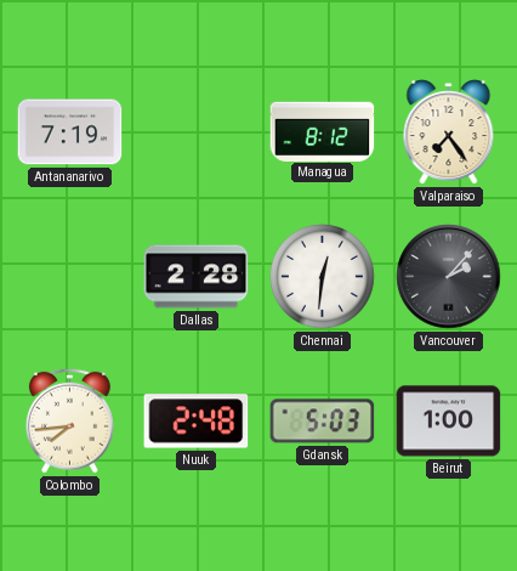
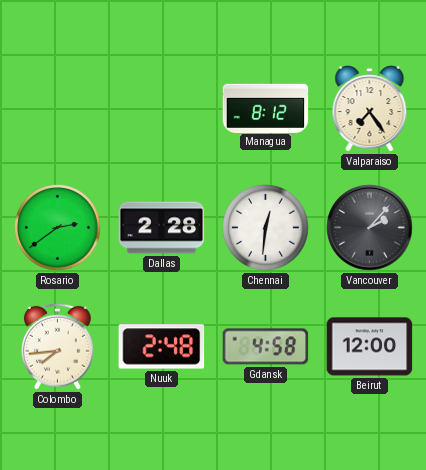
Antananarivo: 7:19 -> none (70, 132)
Rosario: none -> 2:39 (58, 228)
Gdansk: 5:03 -> 4:58 (266, 347)
Beirut: 1:00 -> 12:00 (370, 347)
